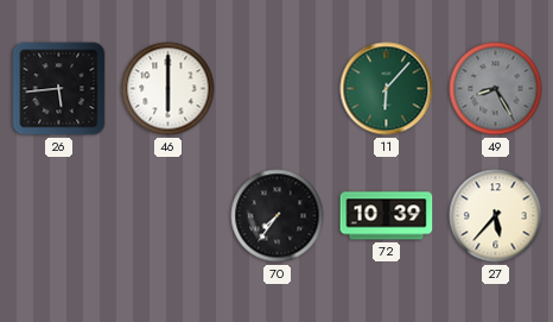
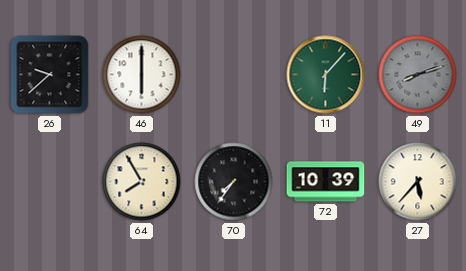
26: 5:44 -> 9:38 (50, 75)
49: 8:25 -> 8:12 (418, 75)
64: none -> 7:55 (142, 182)
